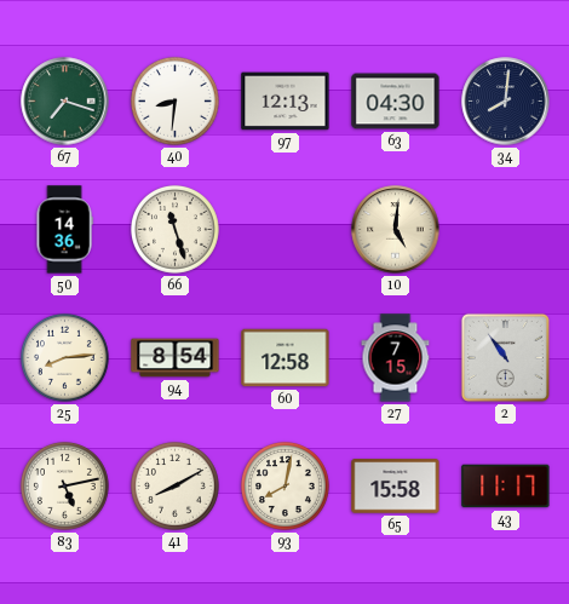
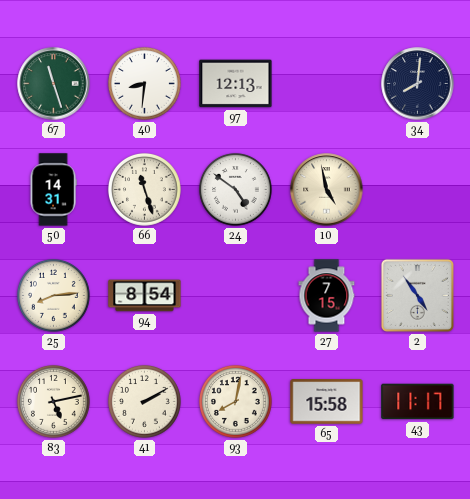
67: 7:18 -> 11:27 (54, 84)
63: 04:30 -> none (396, 102)
50: 14:36 -> 14:31 (53, 190)
24: none -> 4:51 (236, 190)
10: 5:01 -> 4:58 (327, 190)
60: 12:58 -> none (286, 358)
2: 10:54 -> 4:54 (417, 295)
41: 8:10 -> 2:10 (145, 402)
